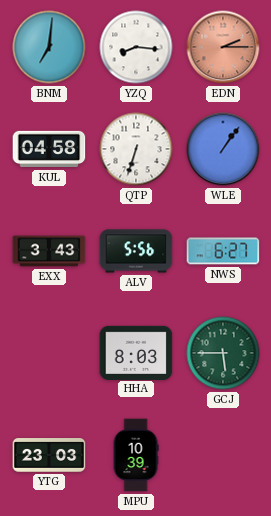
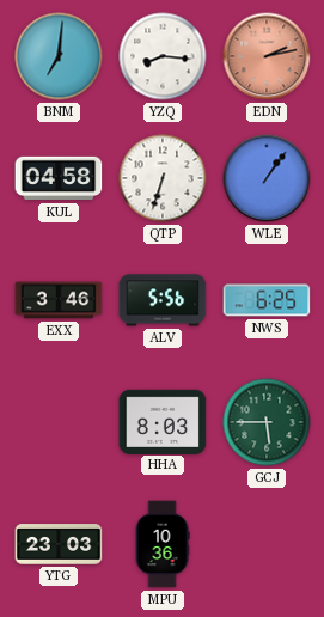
EDN: 2:15 -> 2:13 (267, 56)
EXX: 3:43 -> 3:46 (59, 300)
NWS: 6:27 -> 6:25 (267, 300)
MPU: 10:39 -> 10:36 (163, 544)
